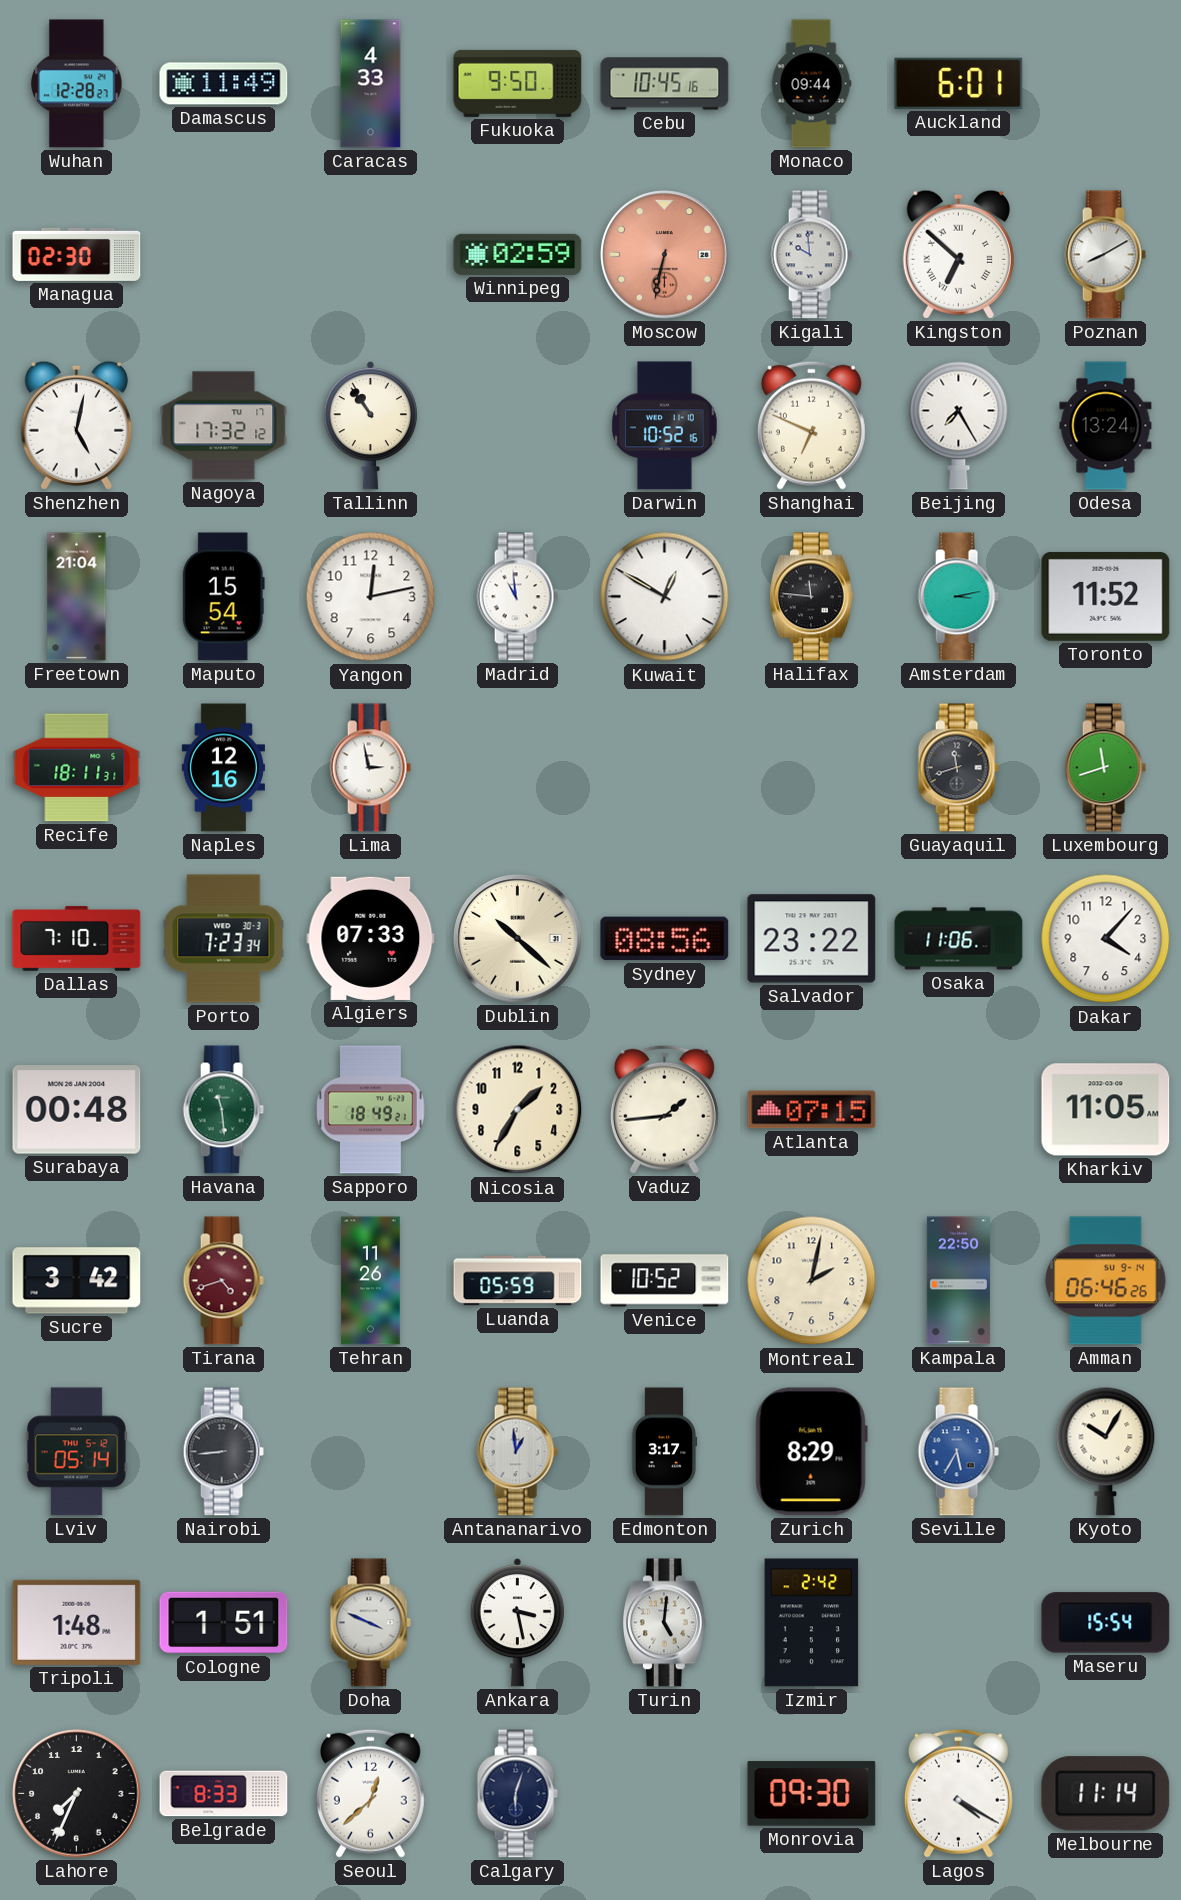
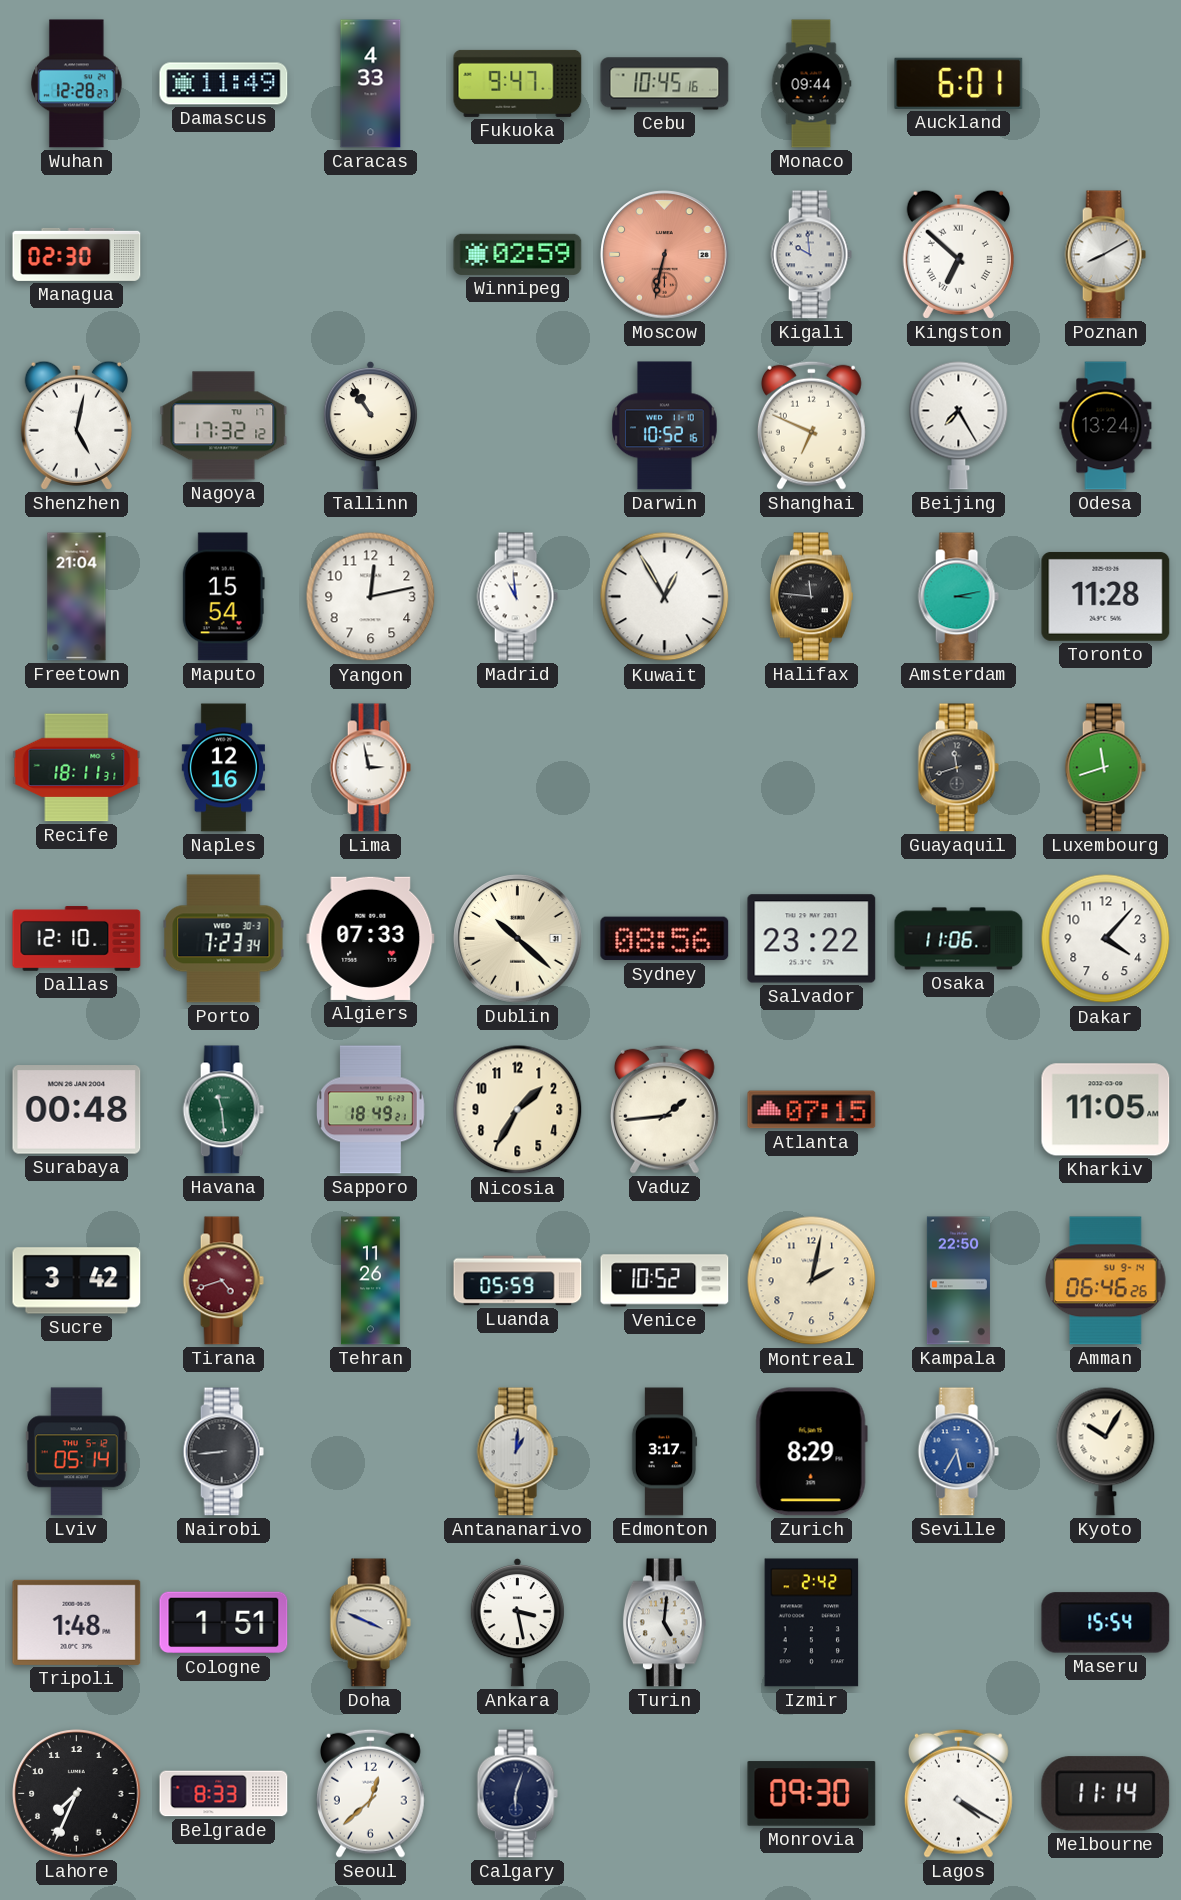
Fukuoka: 9:50 -> 9:47 (518, 83)
Kuwait: 12:50 -> 12:55 (665, 597)
Toronto: 11:52 -> 11:28 (1106, 596)
Dallas: 7:10 -> 12:10 (77, 939)
Antananarivo: 12:59 -> 1:01 (517, 1452)
